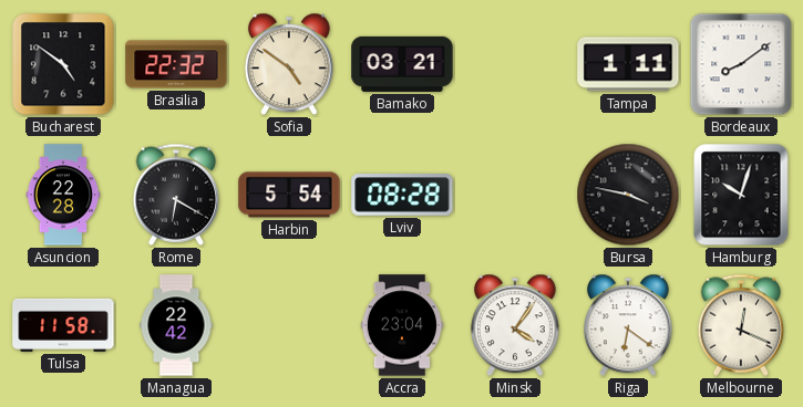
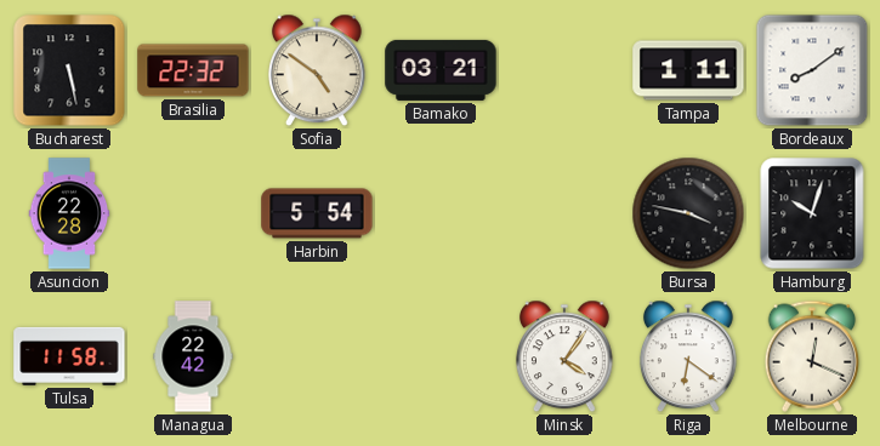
Bucharest: 4:51 -> 5:28 (69, 70)
Rome: 6:20 -> none (176, 195)
Lviv: 08:28 -> none (402, 195)
Accra: 23:04 -> none (402, 325)
